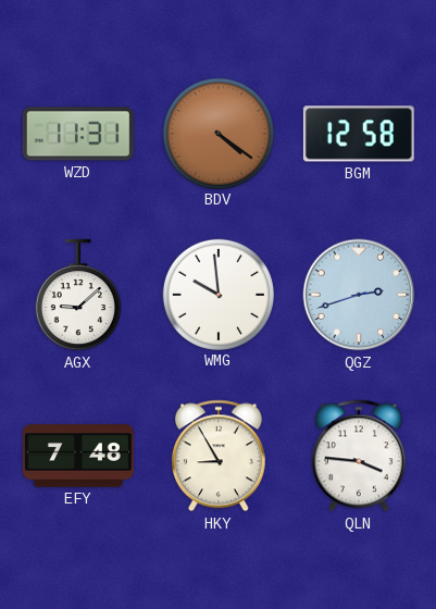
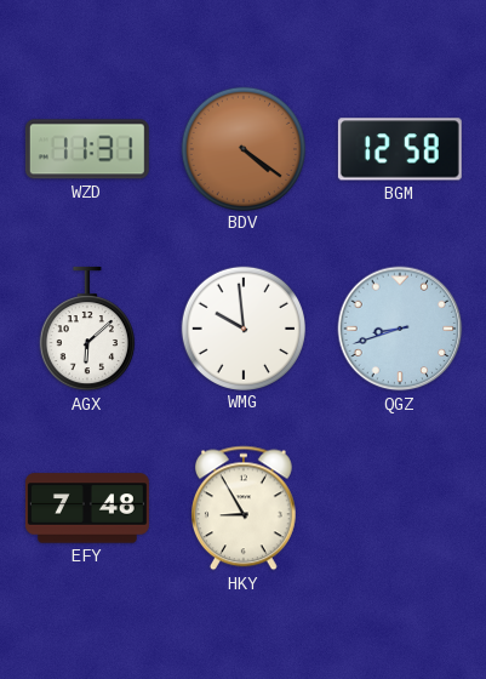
AGX: 9:08 -> 6:08 (87, 329)
QGZ: 2:42 -> 8:42 (400, 329)
QLN: 3:46 -> none (359, 456)
